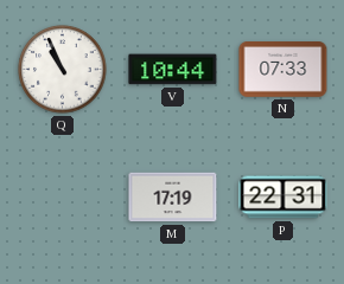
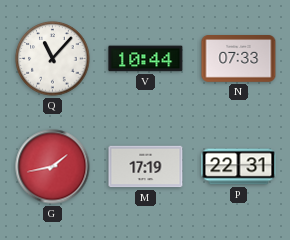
Q: 10:56 -> 11:07 (53, 59)
G: none -> 1:43 (53, 167)
